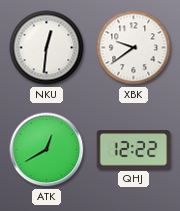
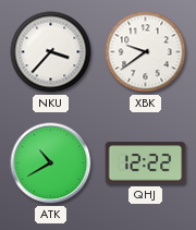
NKU: 12:31 -> 3:37 (51, 52)
ATK: 12:40 -> 10:40 (51, 164)
